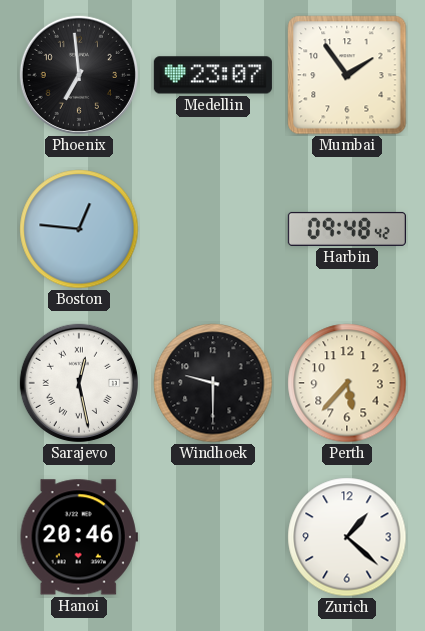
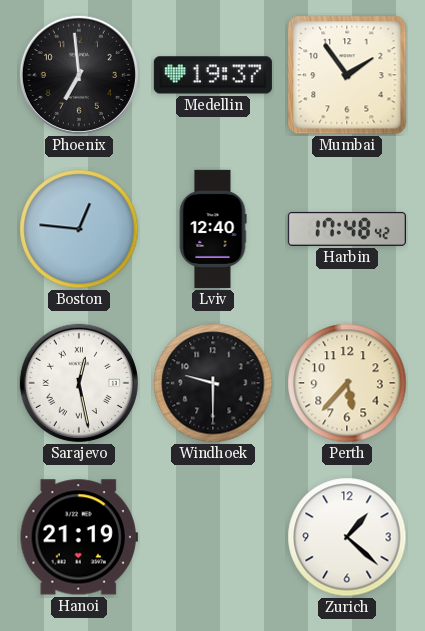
Medellin: 23:07 -> 19:37 (213, 75)
Lviv: none -> 12:40 (213, 229)
Harbin: 09:48 -> 17:48 (347, 229)
Hanoi: 20:46 -> 21:19 (79, 537)
